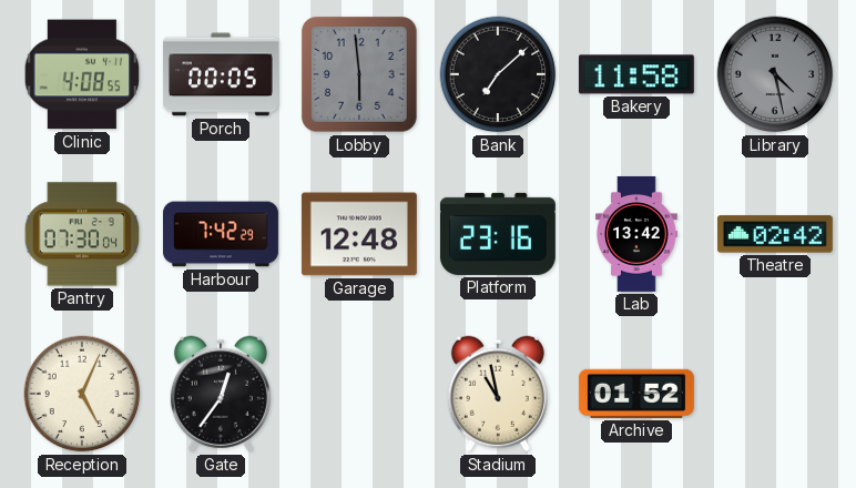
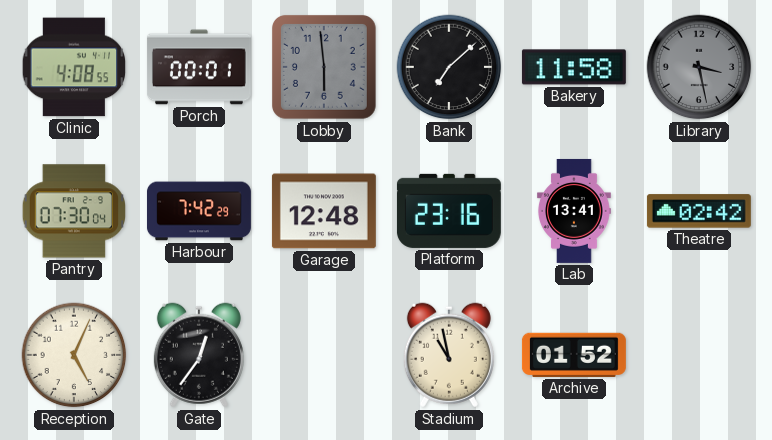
Porch: 00:05 -> 00:01 (199, 67)
Library: 4:28 -> 3:28 (699, 67)
Lab: 13:42 -> 13:41 (574, 211)
